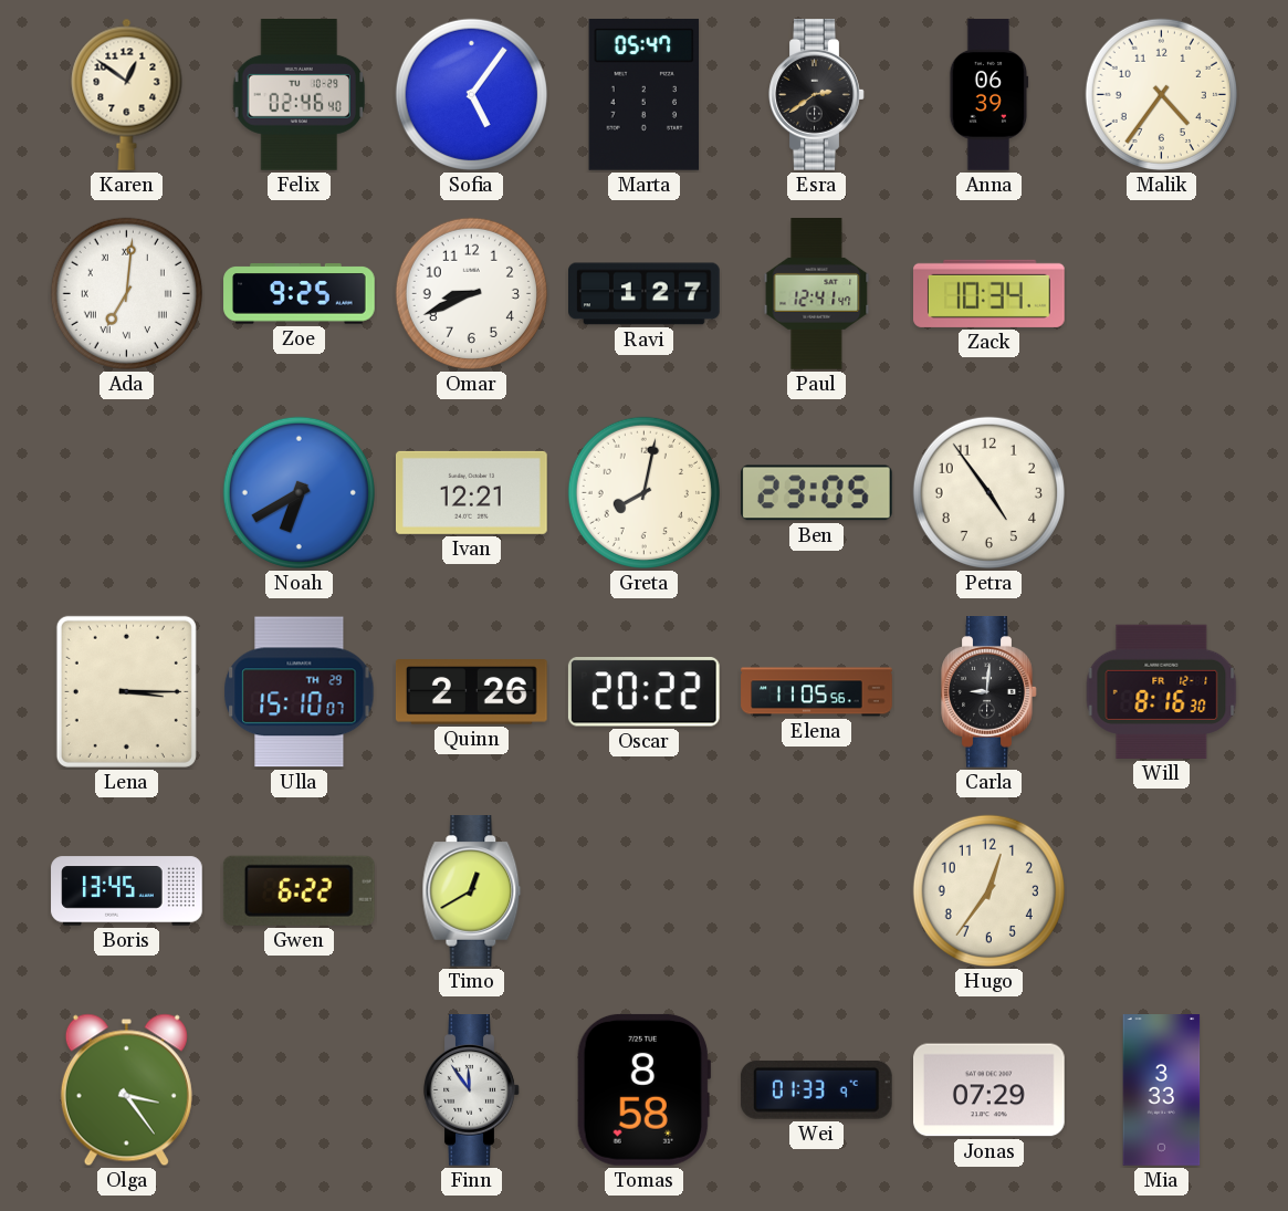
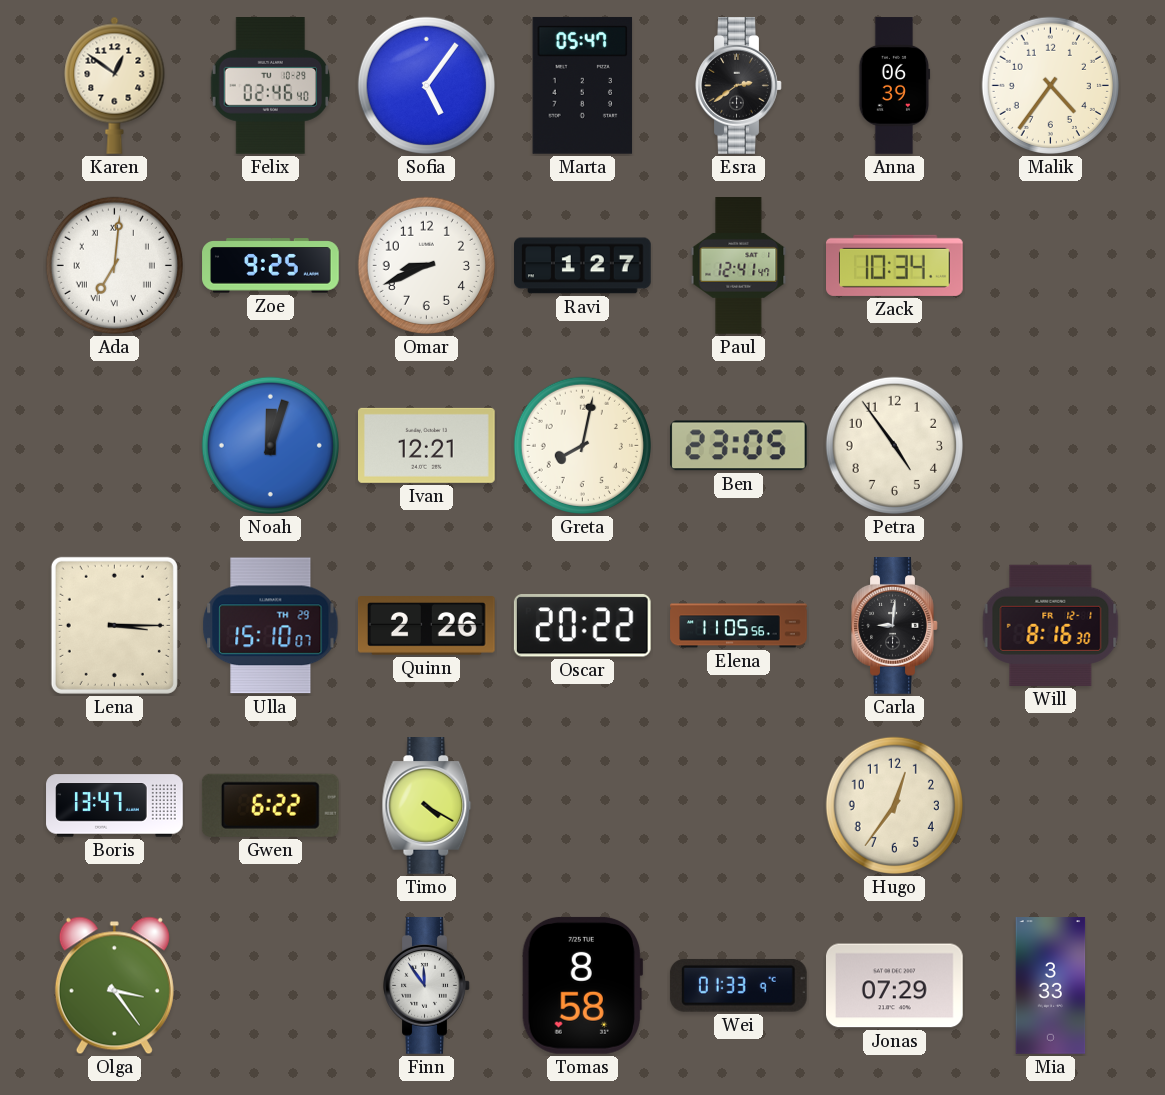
Noah: 6:40 -> 12:03 (270, 445)
Boris: 13:45 -> 13:47 (115, 806)
Timo: 12:40 -> 4:20 (427, 806)
